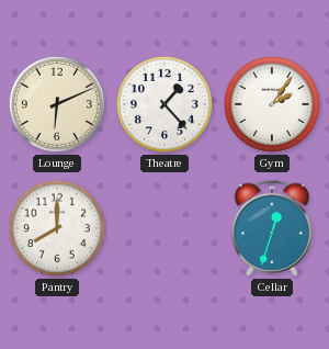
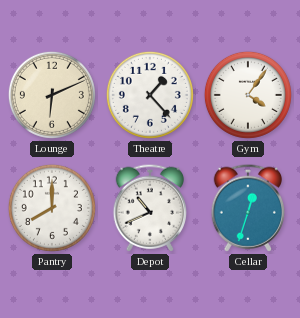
Gym: 2:06 -> 4:06 (248, 95)
Depot: none -> 10:41 (149, 208)
